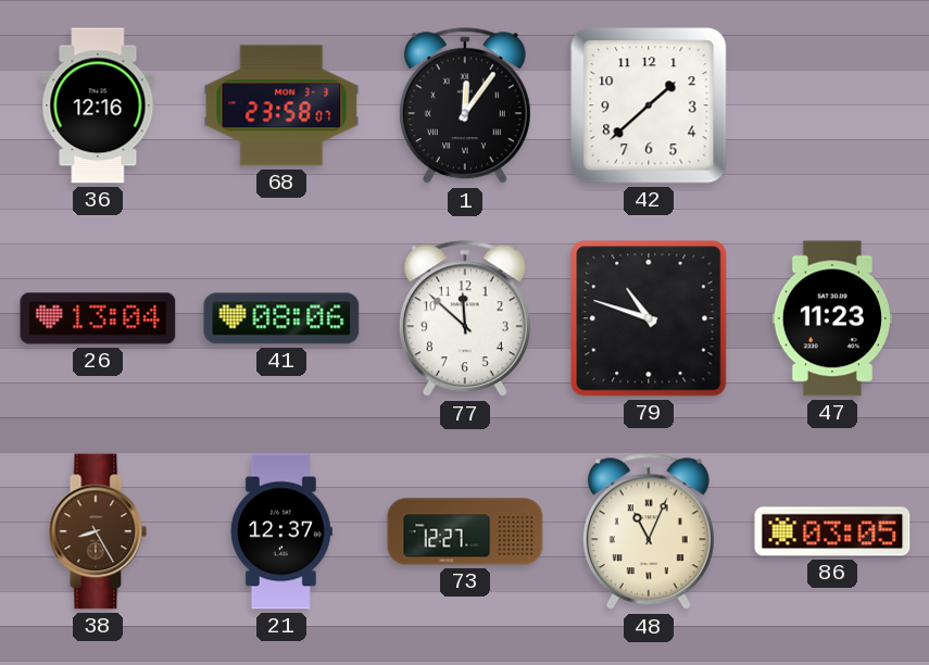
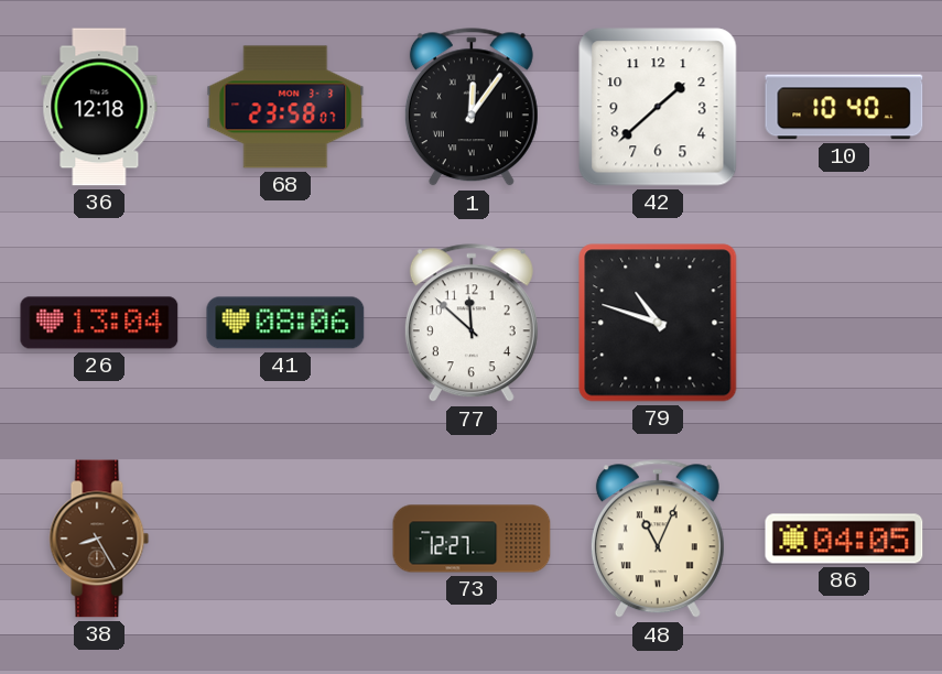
36: 12:16 -> 12:18 (99, 107)
10: none -> 10:40 (844, 107)
47: 11:23 -> none (832, 318)
21: 12:37 -> none (281, 531)
86: 03:05 -> 04:05 (844, 539)
